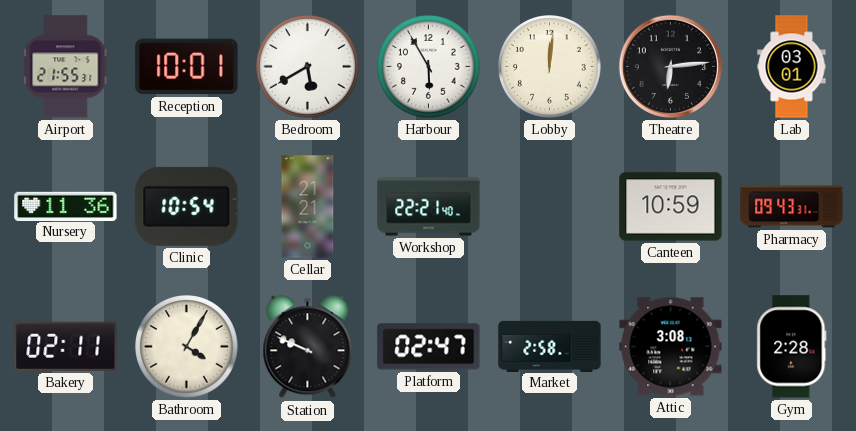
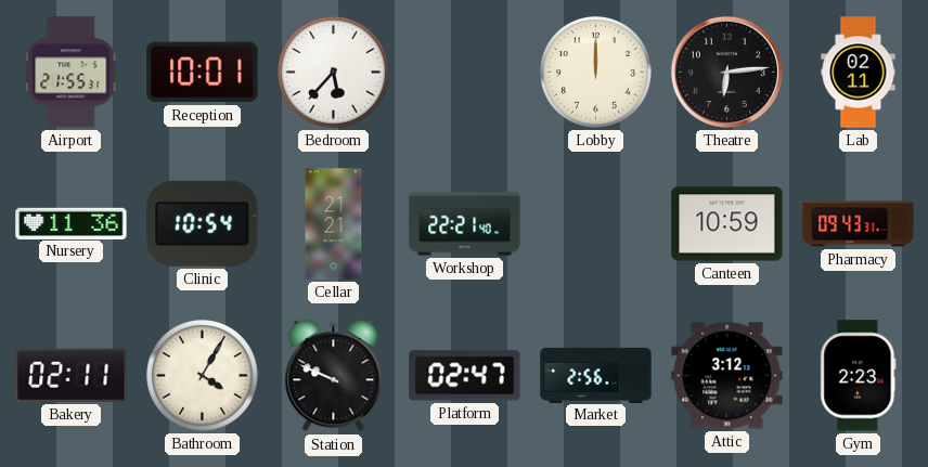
Bedroom: 5:40 -> 5:37 (334, 73)
Harbour: 5:55 -> none (429, 67)
Lobby: 12:01 -> 12:00 (596, 73)
Lab: 03:01 -> 02:11 (859, 73)
Market: 2:58 -> 2:56 (596, 375)
Attic: 3:08 -> 3:12 (727, 376)
Gym: 2:28 -> 2:23 (859, 376)
